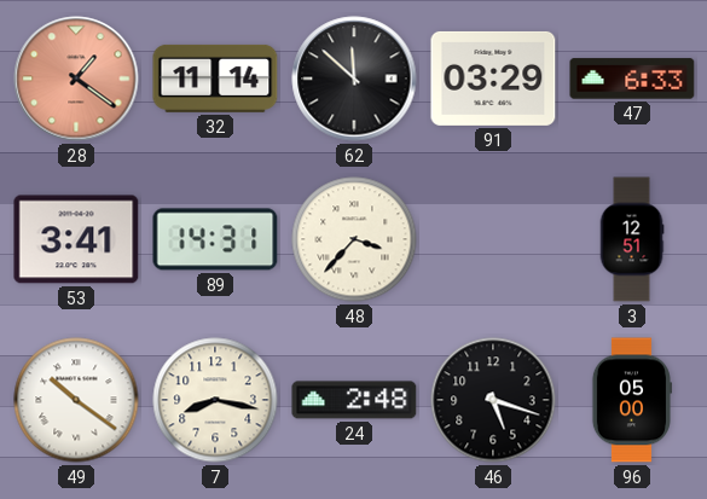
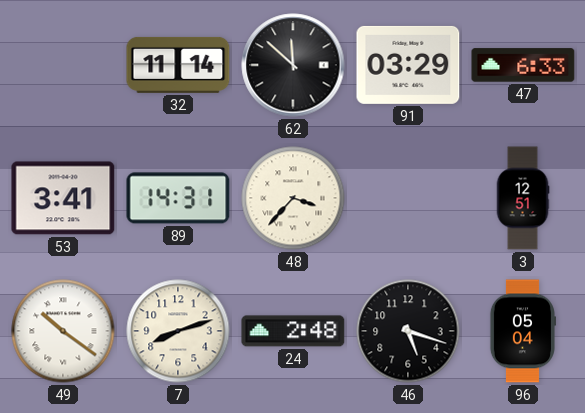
28: 1:21 -> none (76, 79)
7: 8:17 -> 8:12 (178, 331)
96: 05:00 -> 05:04 (522, 331)
